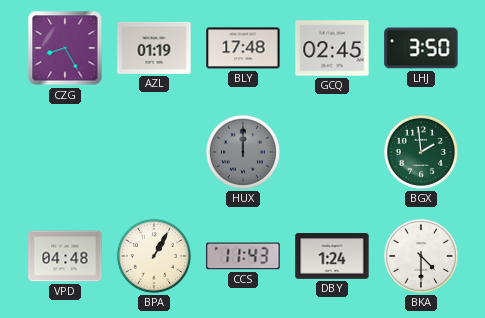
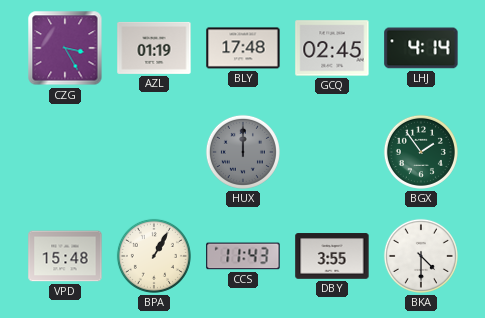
CZG: 8:25 -> 3:25 (65, 48)
LHJ: 3:50 -> 4:14 (421, 48)
BGX: 1:59 -> 1:54 (421, 152)
VPD: 04:48 -> 15:48 (65, 256)
DBY: 1:24 -> 3:55 (332, 256)
